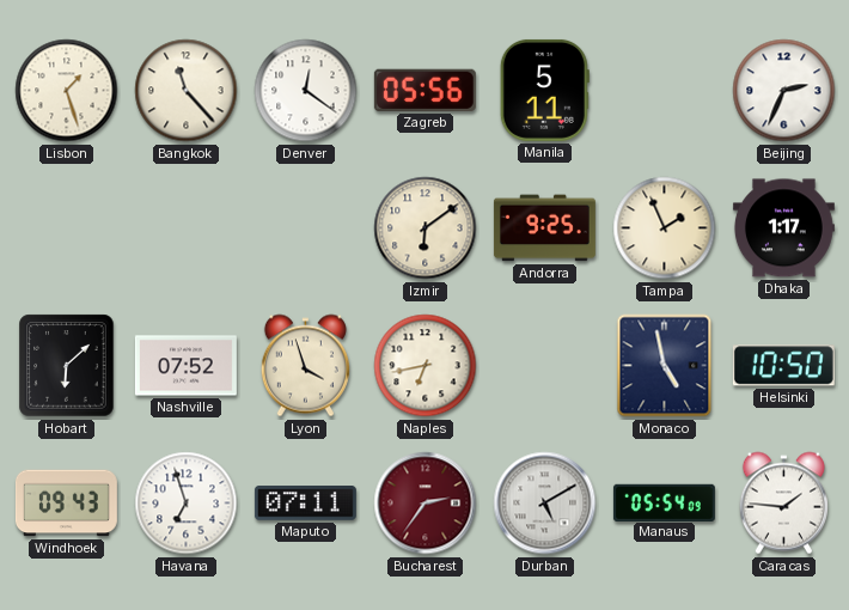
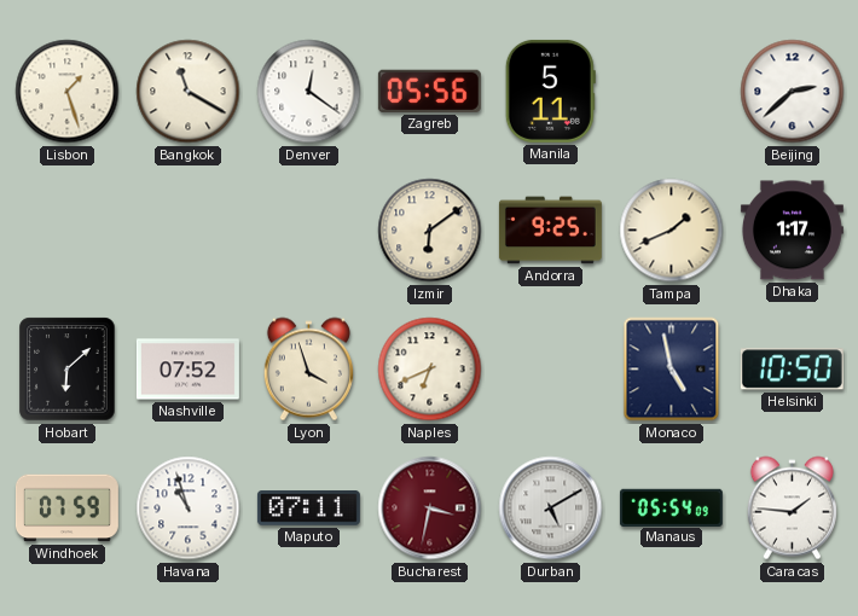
Bangkok: 11:23 -> 11:20 (189, 92)
Beijing: 2:34 -> 2:38 (793, 92)
Tampa: 1:56 -> 1:41 (672, 231)
Naples: 6:43 -> 6:41 (430, 370)
Windhoek: 09:43 -> 07:59 (66, 509)
Havana: 6:57 -> 10:57 (189, 509)
Bucharest: 2:36 -> 3:32 (430, 509)
